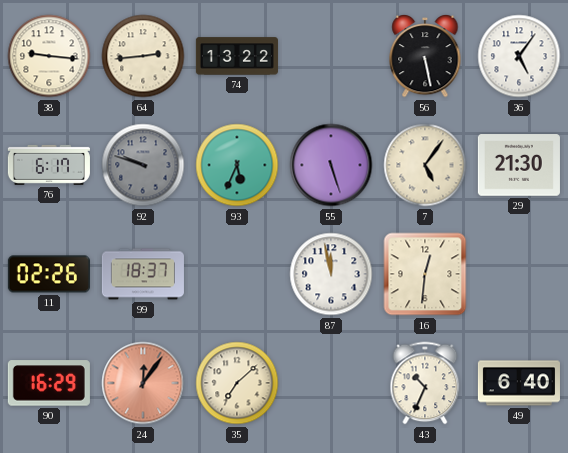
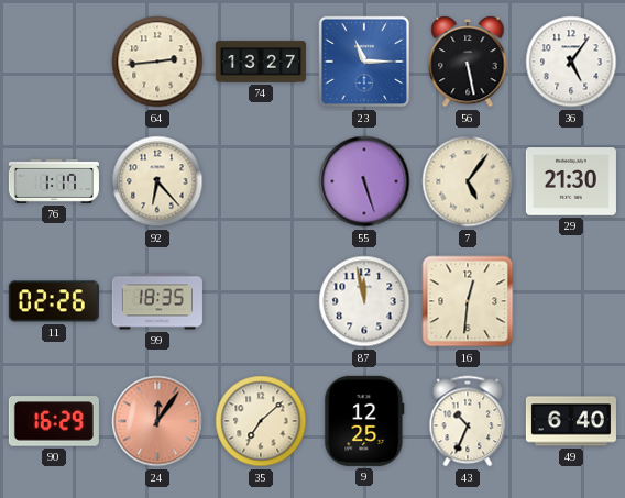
38: 9:16 -> none (49, 56)
74: 13:22 -> 13:27 (261, 62)
23: none -> 11:15 (364, 62)
76: 6:17 -> 1:17 (54, 181)
92: 9:48 -> 6:23 (157, 181)
92 dial: grey -> cream (157, 181)
93: 5:34 -> none (237, 165)
99: 18:37 -> 18:35 (157, 301)
9: none -> 12:25 (364, 421)
